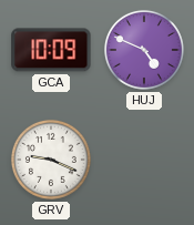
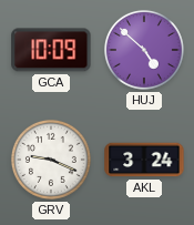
HUJ: 4:49 -> 4:52 (144, 50)
AKL: none -> 3:24 (144, 160)
